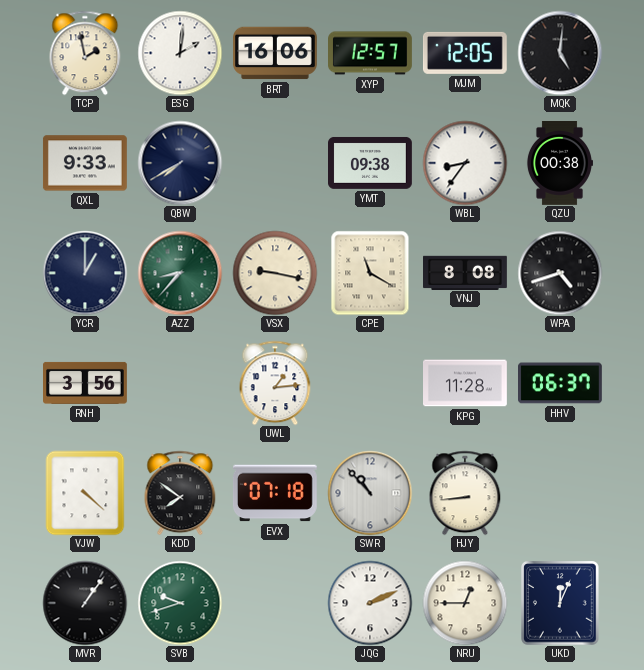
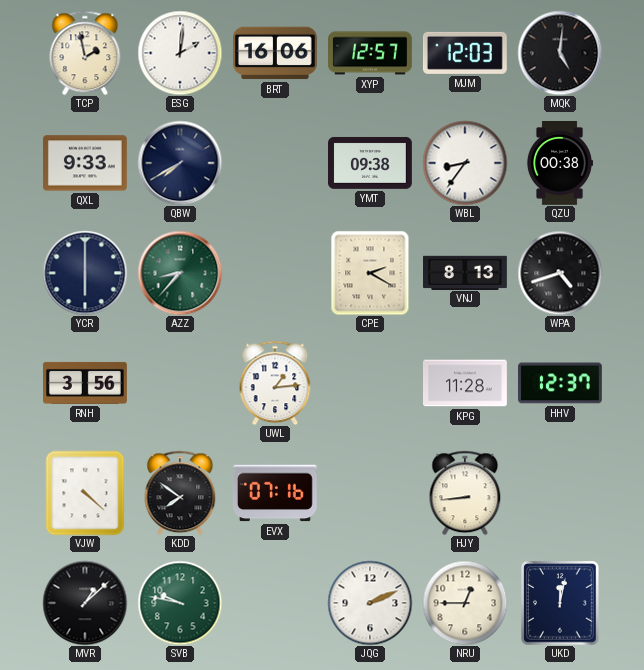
MJM: 12:05 -> 12:03 (465, 53)
YCR: 1:00 -> 6:00 (85, 273)
VSX: 9:17 -> none (275, 273)
CPE: 11:20 -> 2:20 (370, 273)
VNJ: 8:08 -> 8:13 (466, 272)
HHV: 06:37 -> 12:37 (561, 383)
EVX: 07:18 -> 07:16 (275, 493)
SWR: 10:53 -> none (370, 493)
MVR: 1:06 -> 1:08 (85, 603)
SVB: 9:42 -> 9:47 (180, 603)
UKD: 12:04 -> 12:02 (560, 603)
